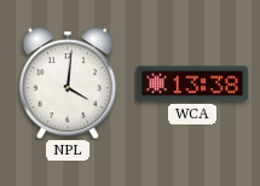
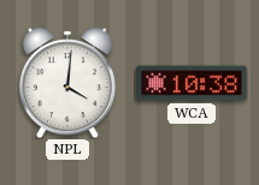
WCA: 13:38 -> 10:38 (192, 83)
